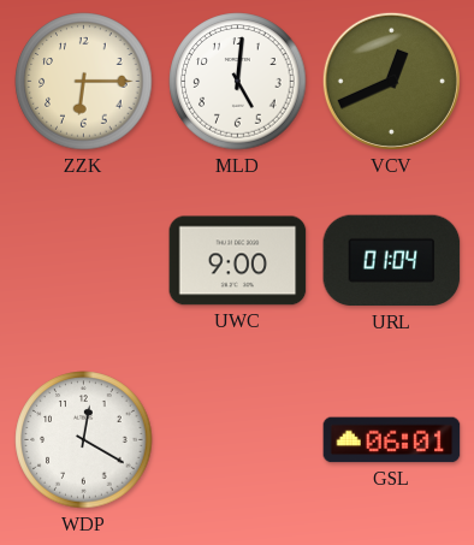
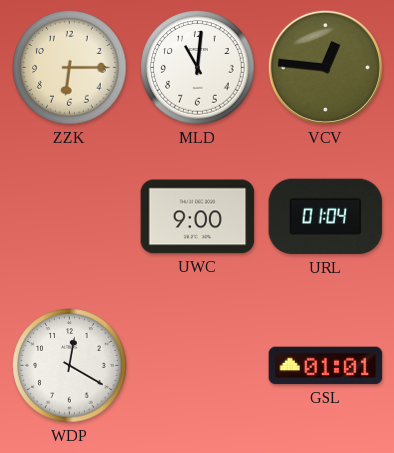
MLD: 5:01 -> 11:01 (198, 68)
VCV: 12:41 -> 12:46 (325, 67)
GSL: 06:01 -> 01:01 (326, 366)
